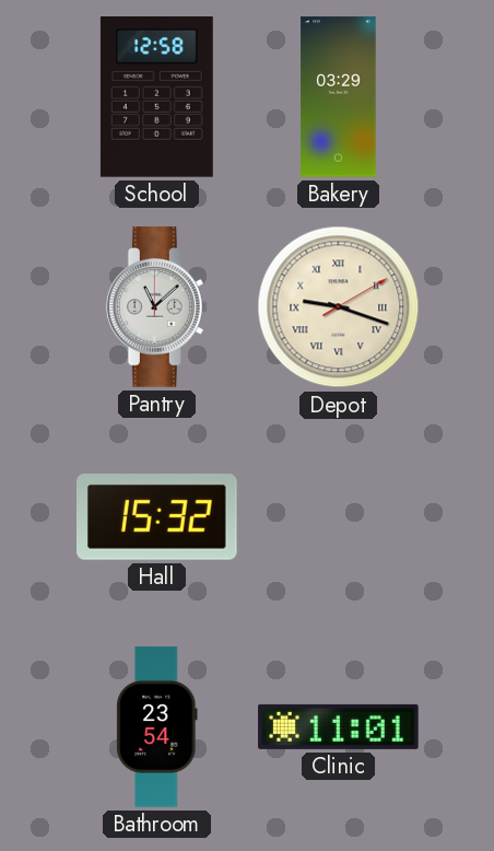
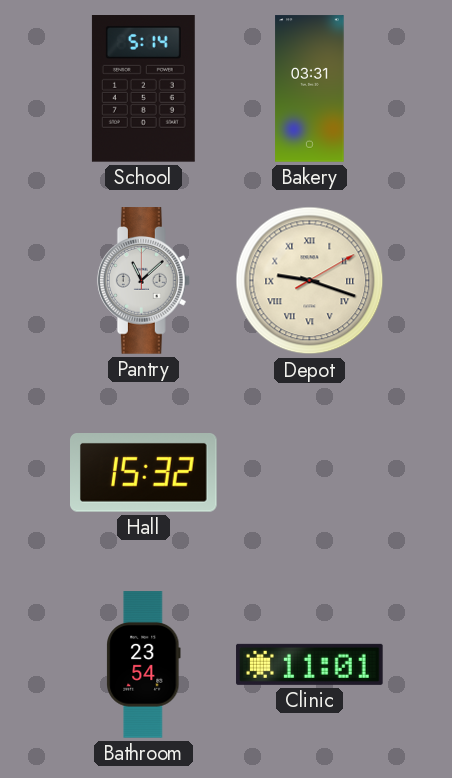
School: 12:58 -> 5:14 (143, 89)
Bakery: 03:29 -> 03:31 (310, 89)
